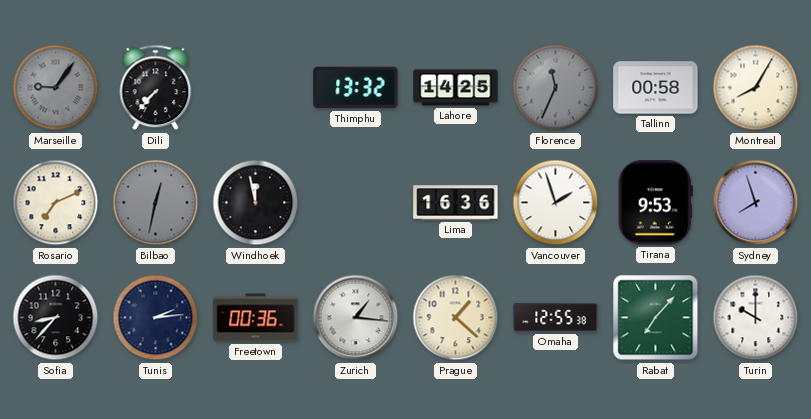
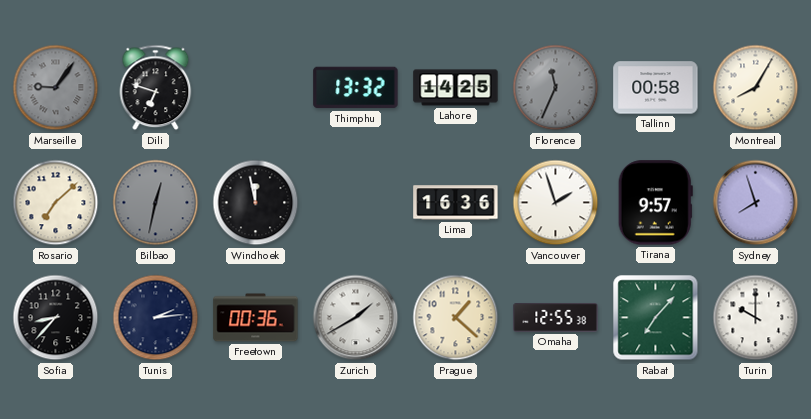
Dili: 7:37 -> 6:48 (156, 88)
Rosario: 7:11 -> 7:08 (56, 203)
Tirana: 9:53 -> 9:57 (655, 203)
Zurich: 1:16 -> 1:40 (356, 318)
